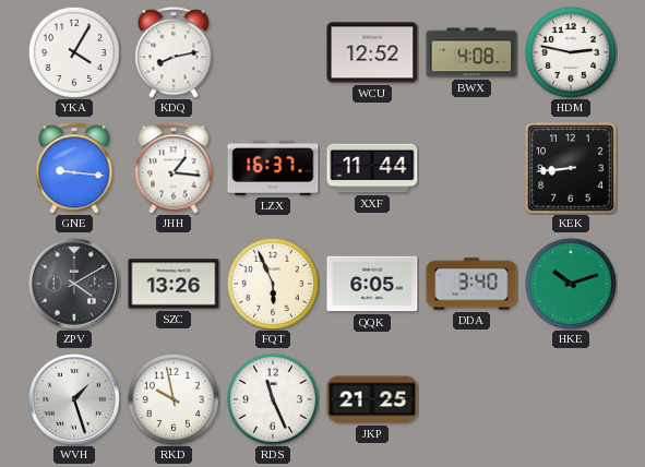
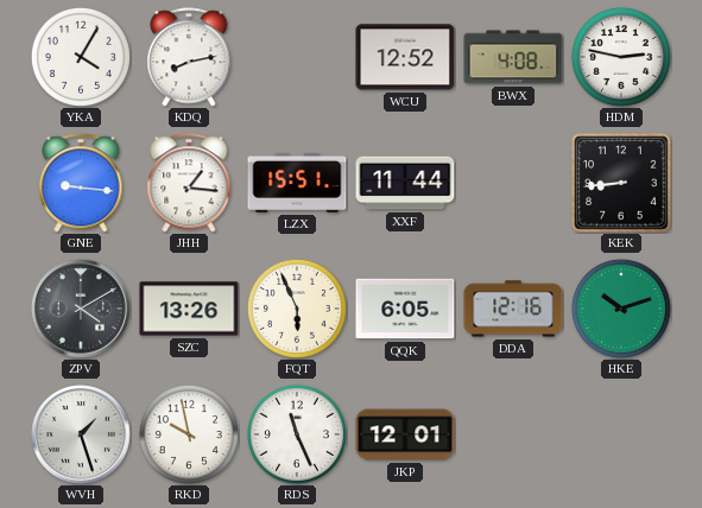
LZX: 16:37 -> 15:51 (297, 183)
DDA: 3:40 -> 12:16 (513, 309)
JKP: 21:25 -> 12:01 (405, 434)
